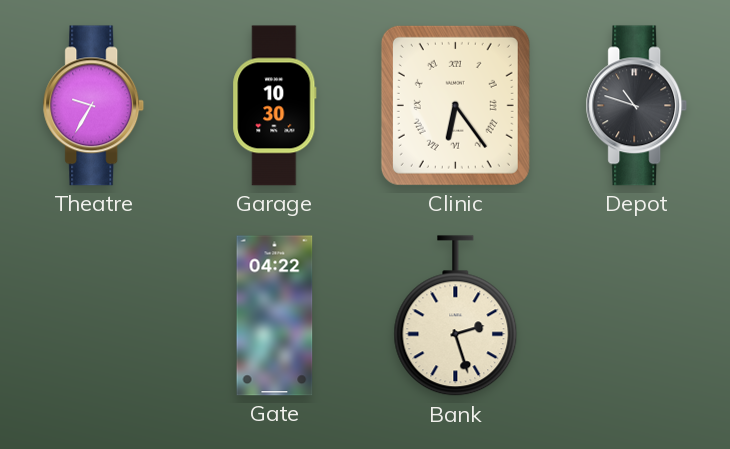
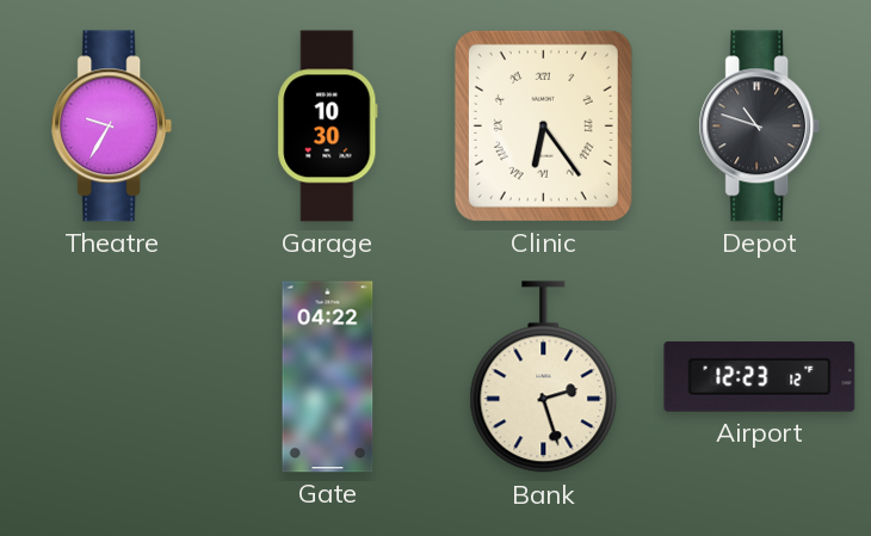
Airport: none -> 12:23 (760, 377)
